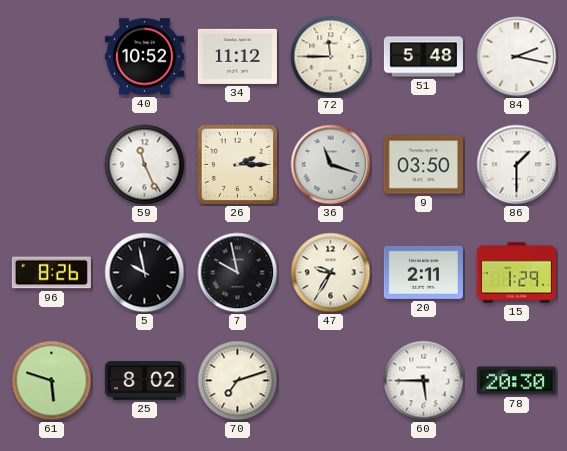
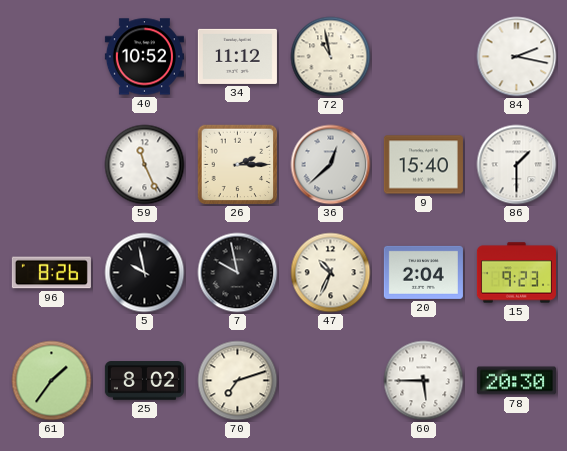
72: 11:45 -> 10:58 (331, 57)
51: 5:48 -> none (423, 57)
36: 11:18 -> 12:38 (331, 165)
9: 03:50 -> 15:40 (423, 165)
47: 9:35 -> 10:34 (331, 273)
20: 2:11 -> 2:04 (423, 272)
15: 1:29 -> 9:23 (516, 273)
61: 5:48 -> 1:36 (52, 381)
